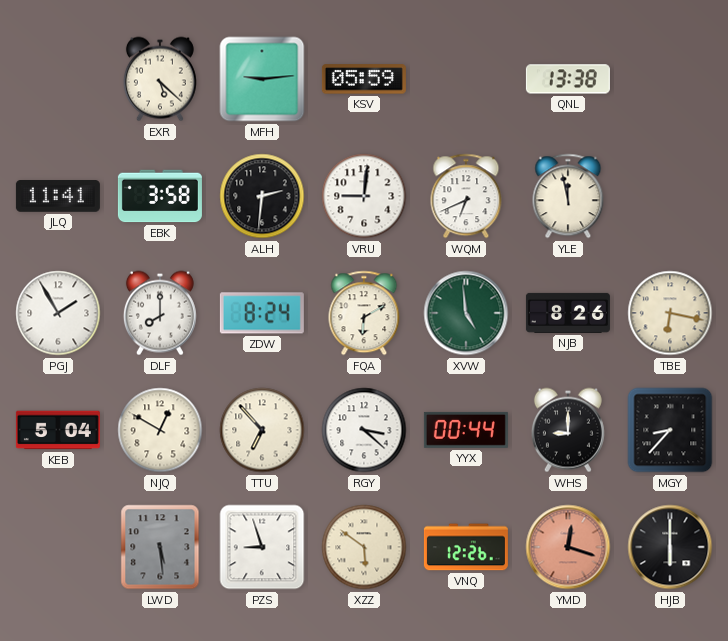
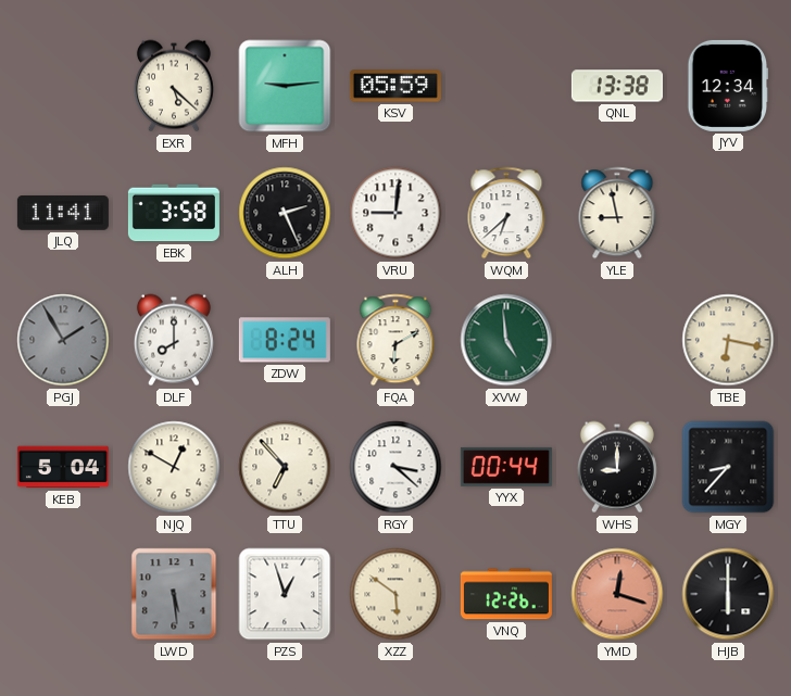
JYV: none -> 12:34 (728, 86)
ALH: 2:31 -> 2:26 (285, 213)
WQM: 6:41 -> 6:38 (506, 213)
YLE: 11:58 -> 8:58 (617, 213)
PGJ dial: white -> grey (63, 340)
NJB: 8:26 -> none (568, 313)
PZS: 8:57 -> 12:57 (285, 594)
